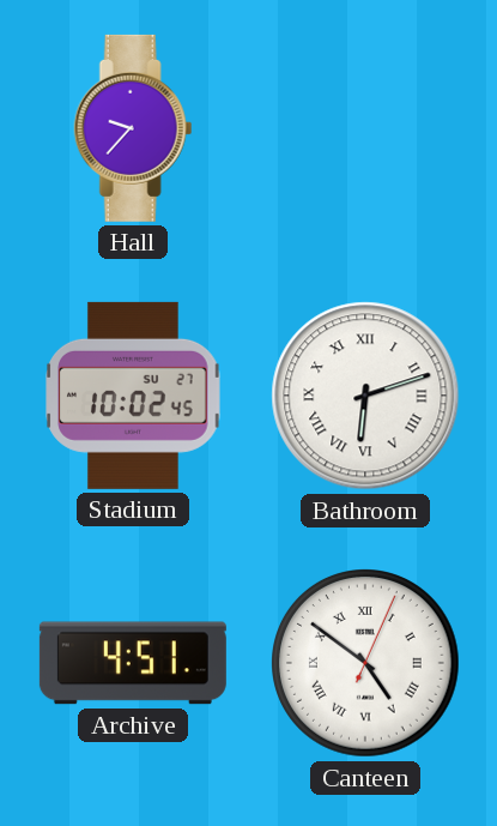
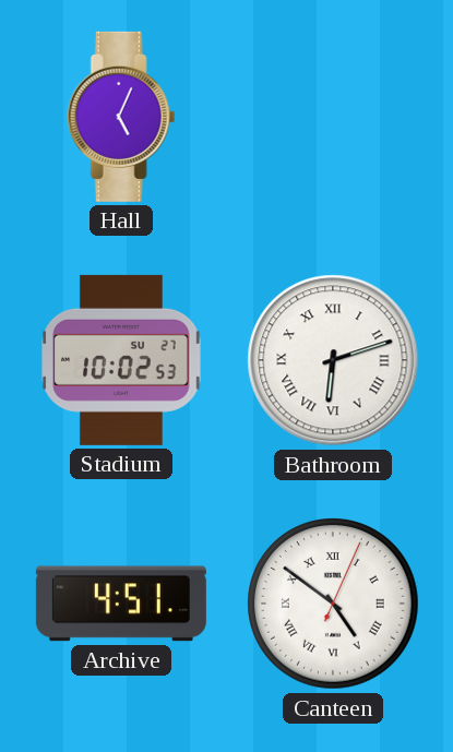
Hall: 9:37 -> 5:04 (121, 117)
Stadium: 10:02:45 -> 10:02:53 (121, 360)
